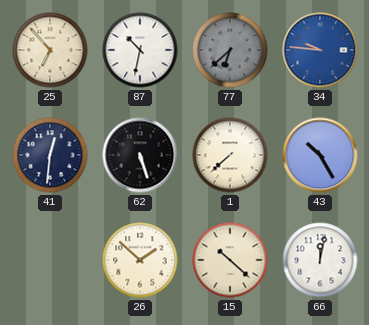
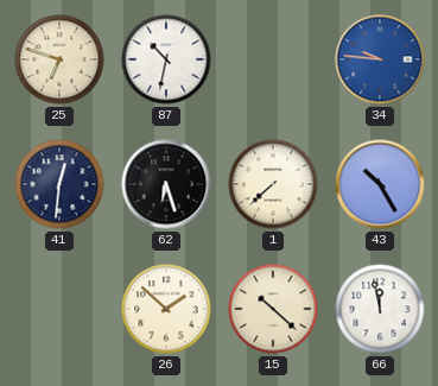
25: 6:53 -> 6:48 (59, 59)
77: 6:38 -> none (230, 50)
62: 5:27 -> 6:27 (166, 184)
66: 12:02 -> 11:58 (380, 309)
